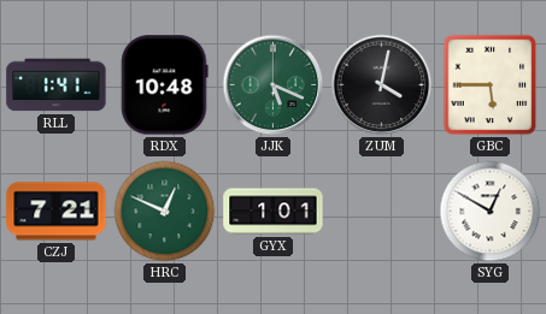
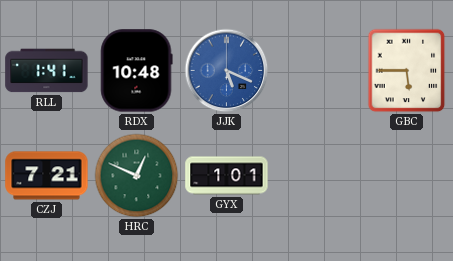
JJK dial: green -> blue (227, 71)
ZUM: 4:02 -> none (382, 85)
SYG: 12:50 -> none (491, 212)
